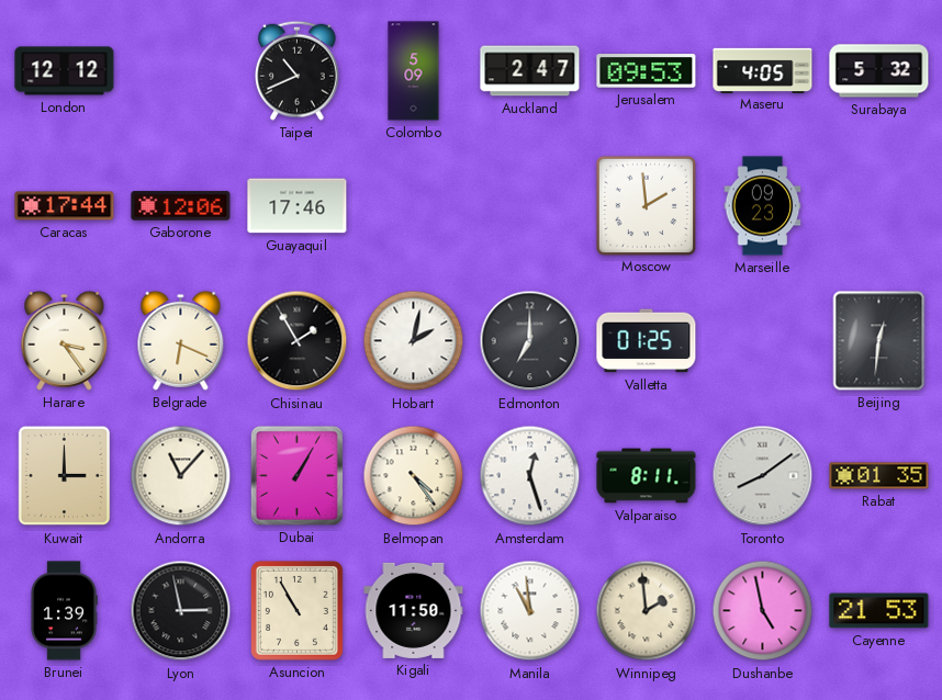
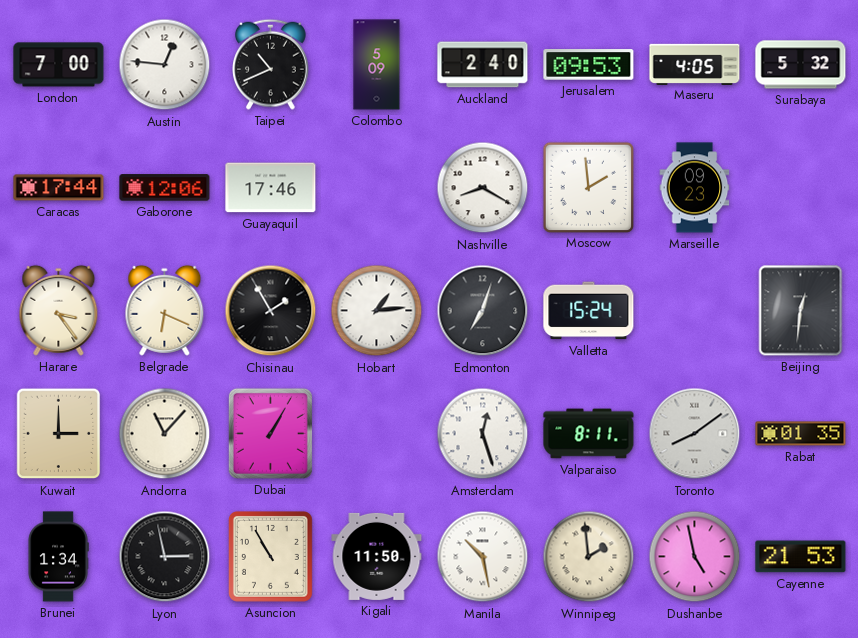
London: 12:12 -> 7:00 (59, 65)
Austin: none -> 12:46 (165, 65)
Auckland: 2:47 -> 2:40 (483, 65)
Nashville: none -> 8:20 (483, 188)
Hobart: 2:02 -> 1:14 (377, 311)
Edmonton: 7:00 -> 7:03 (483, 311)
Valletta: 01:25 -> 15:24 (589, 311)
Belmopan: 4:24 -> none (414, 476)
Brunei: 1:39 -> 1:34 (58, 557)
Manila: 10:59 -> 10:28 (483, 557)
